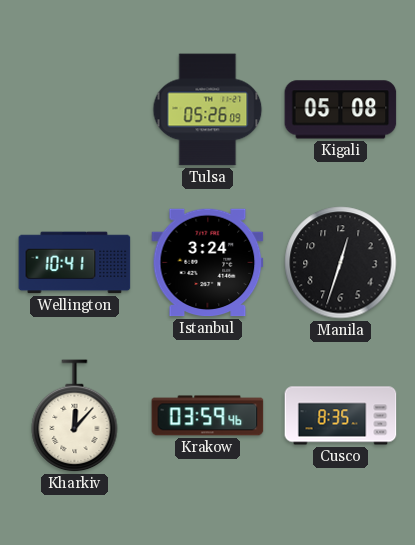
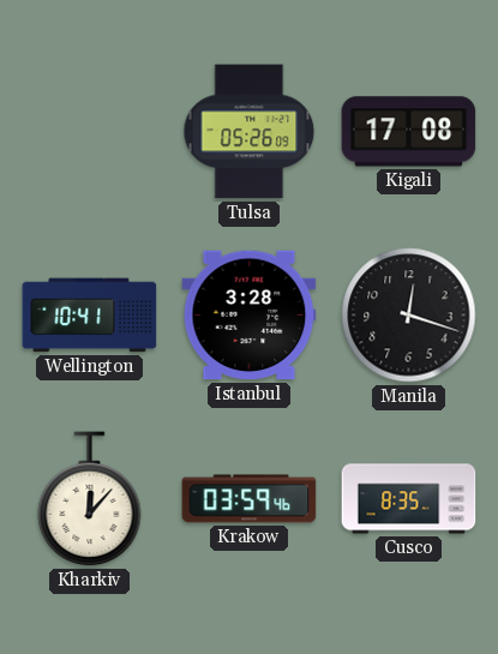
Kigali: 05:08 -> 17:08 (409, 132)
Istanbul: 3:24 -> 3:28 (250, 316)
Manila: 12:33 -> 12:18 (409, 316)
